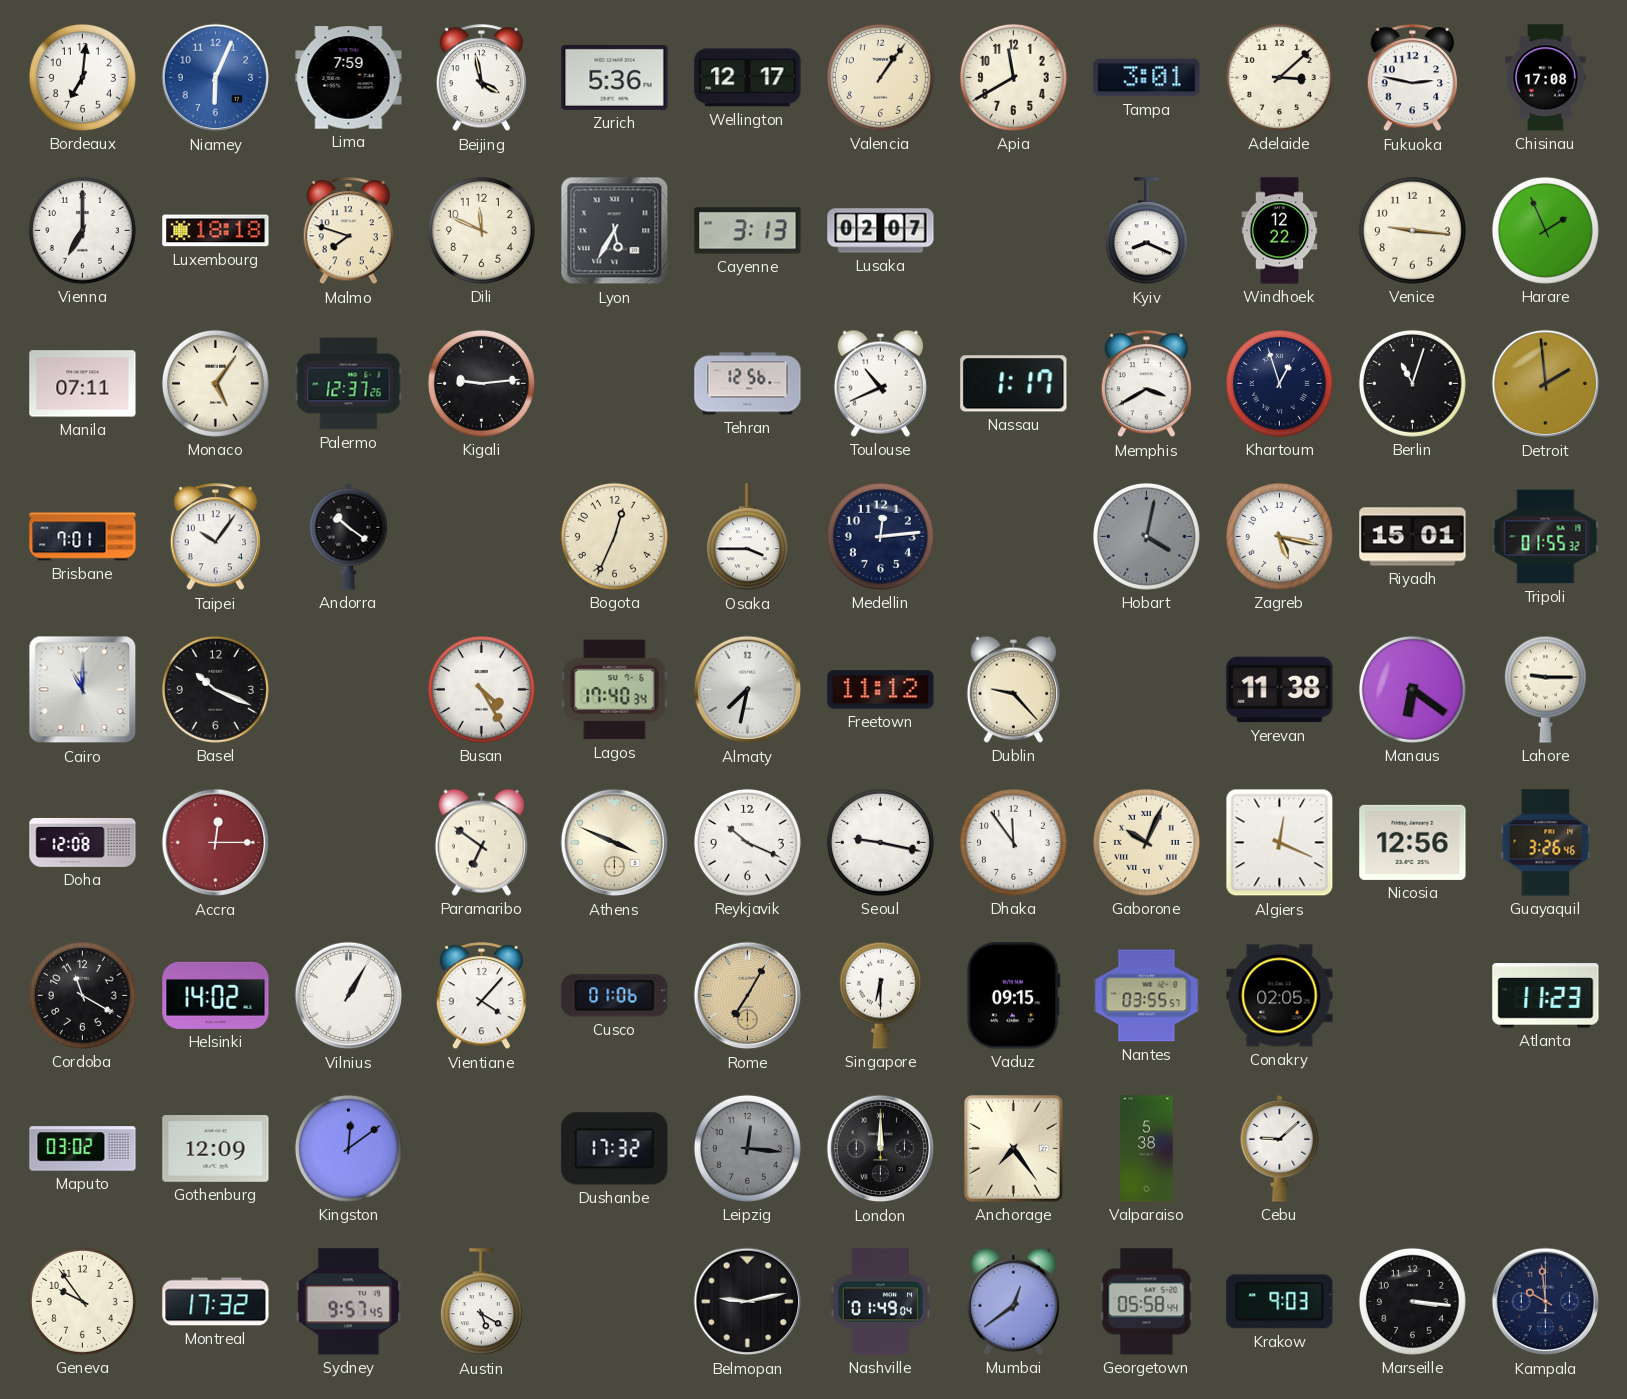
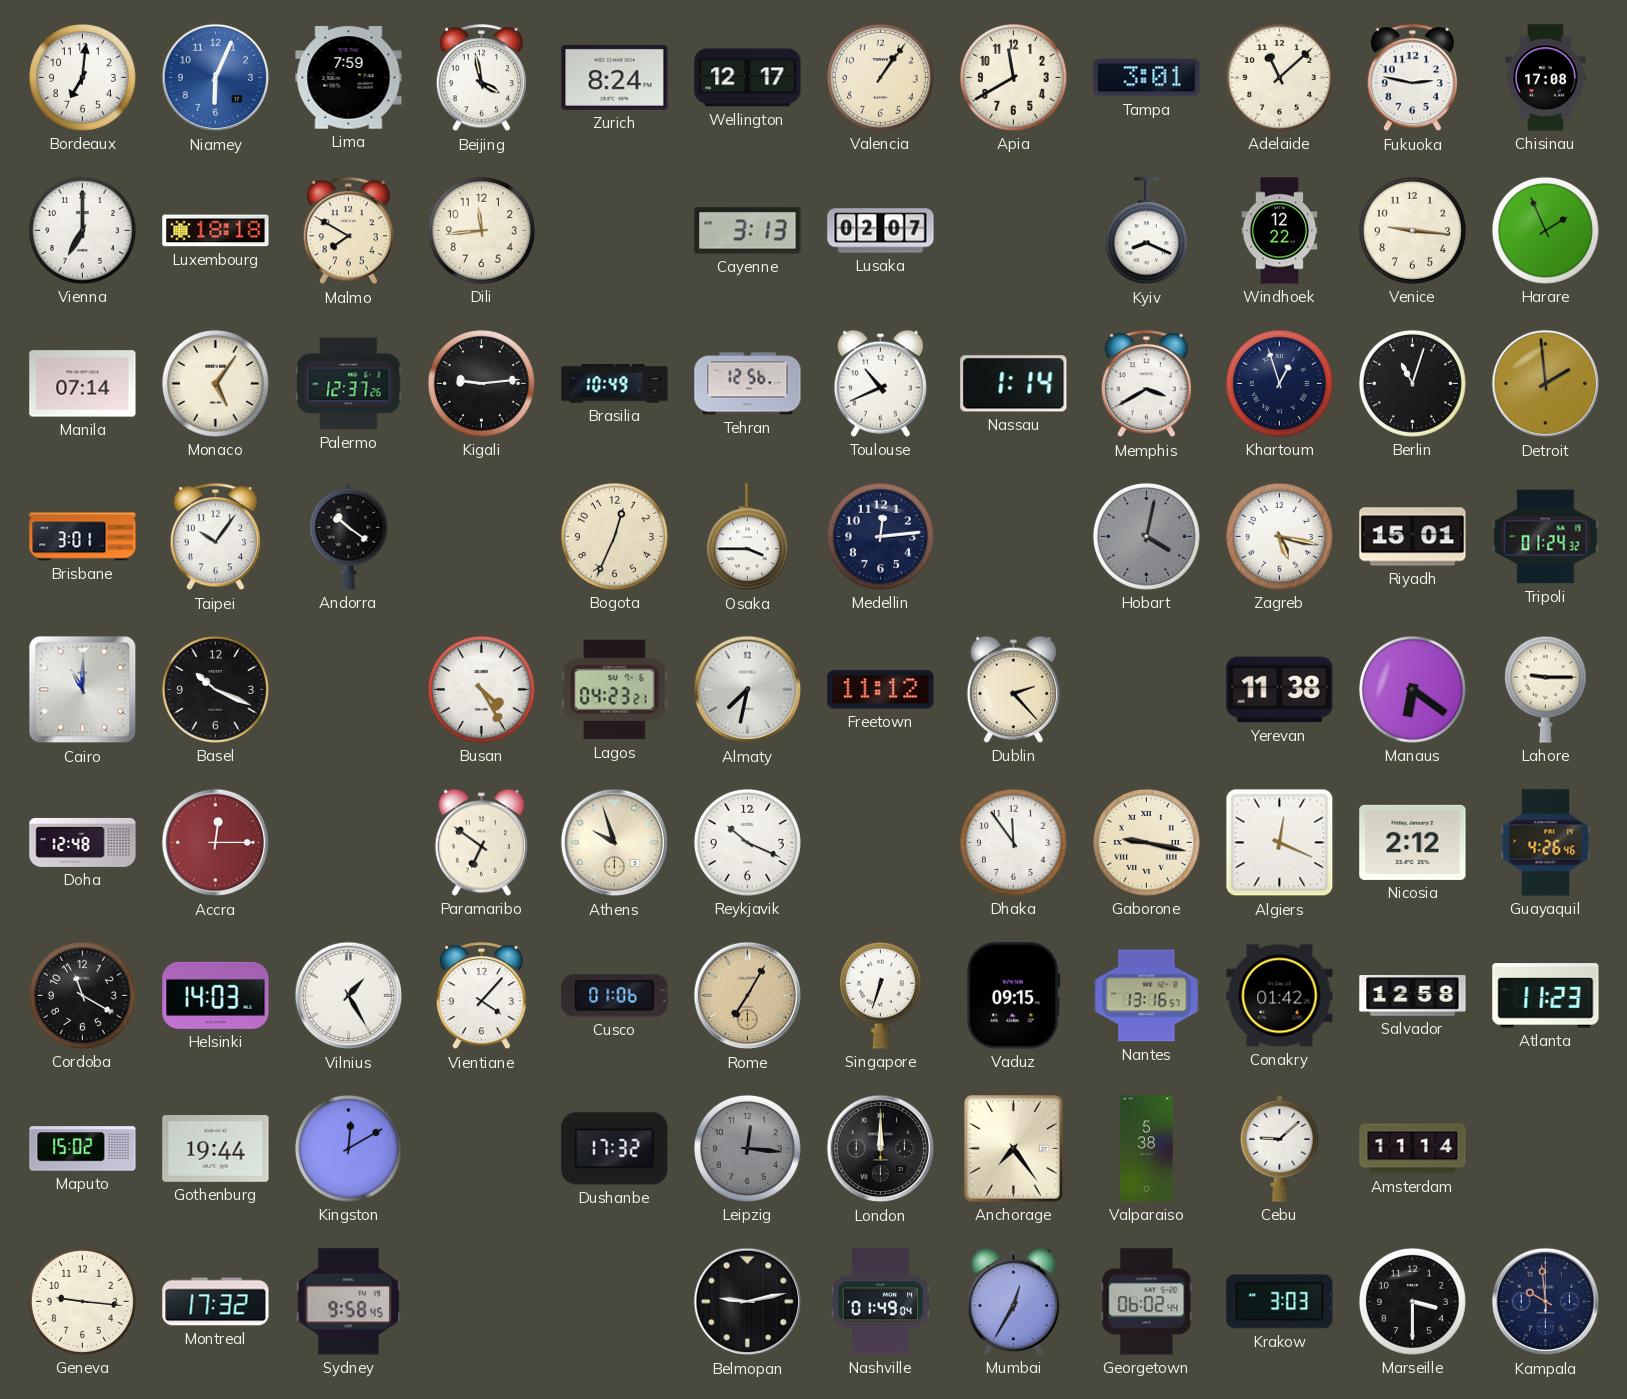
Zurich: 5:36 -> 8:24 (615, 77)
Adelaide: 3:08 -> 11:08 (1279, 77)
Malmo: 7:48 -> 7:50 (348, 231)
Dili: 11:49 -> 11:44 (481, 230)
Lyon: 5:35 -> none (615, 231)
Manila: 07:11 -> 07:14 (83, 384)
Brasilia: none -> 10:49 (615, 384)
Nassau: 1:17 -> 1:14 (1014, 384)
Brisbane: 7:01 -> 3:01 (83, 537)
Tripoli: 01:55 -> 01:24 (1546, 537)
Lagos: 17:40 -> 04:23 (615, 690)
Dublin: 9:23 -> 2:23 (1013, 689)
Doha: 12:08 -> 12:48 (83, 842)
Athens: 3:49 -> 9:57 (615, 843)
Seoul: 9:17 -> none (880, 842)
Gaborone: 10:04 -> 9:17 (1146, 842)
Nicosia: 12:56 -> 2:12 (1413, 842)
Guayaquil: 3:26 -> 4:26 (1546, 843)
Helsinki: 14:02 -> 14:03 (216, 995)
Vilnius: 1:05 -> 1:25 (349, 996)
Singapore: 6:30 -> 6:33 (880, 995)
Nantes: 03:55 -> 13:16 (1147, 996)
Conakry: 02:05 -> 01:42 (1280, 996)
Salvador: none -> 12:58 (1413, 996)
Maputo: 03:02 -> 15:02 (83, 1149)
Gothenburg: 12:09 -> 19:44 (216, 1149)
Kingston: 12:09 -> 12:10 (348, 1148)
Amsterdam: none -> 11:14 (1413, 1149)
Geneva: 9:54 -> 9:16 (82, 1301)
Sydney: 9:57 -> 9:58 (348, 1302)
Austin: 5:20 -> none (481, 1302)
Mumbai: 12:39 -> 12:35 (1013, 1301)
Georgetown: 05:58 -> 06:02 (1147, 1302)
Krakow: 9:03 -> 3:03 (1280, 1302)
Marseille: 3:16 -> 3:30 (1412, 1301)
